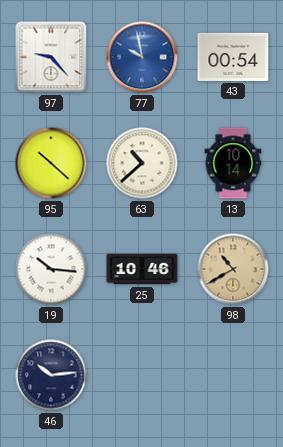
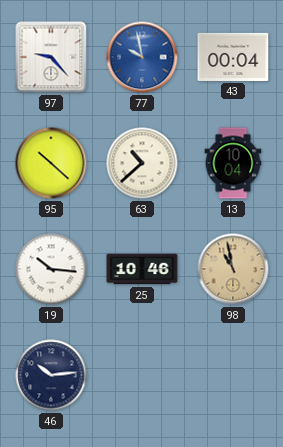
43: 00:54 -> 00:04 (233, 57)
13: 10:14 -> 10:04 (233, 163)
98: 10:40 -> 10:58 (233, 269)
